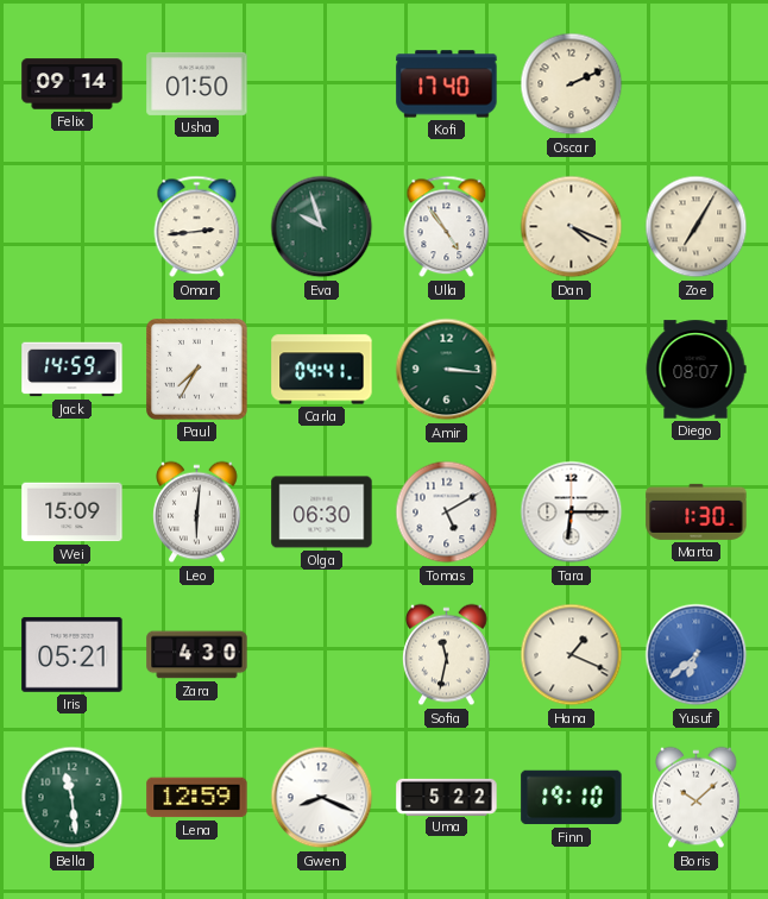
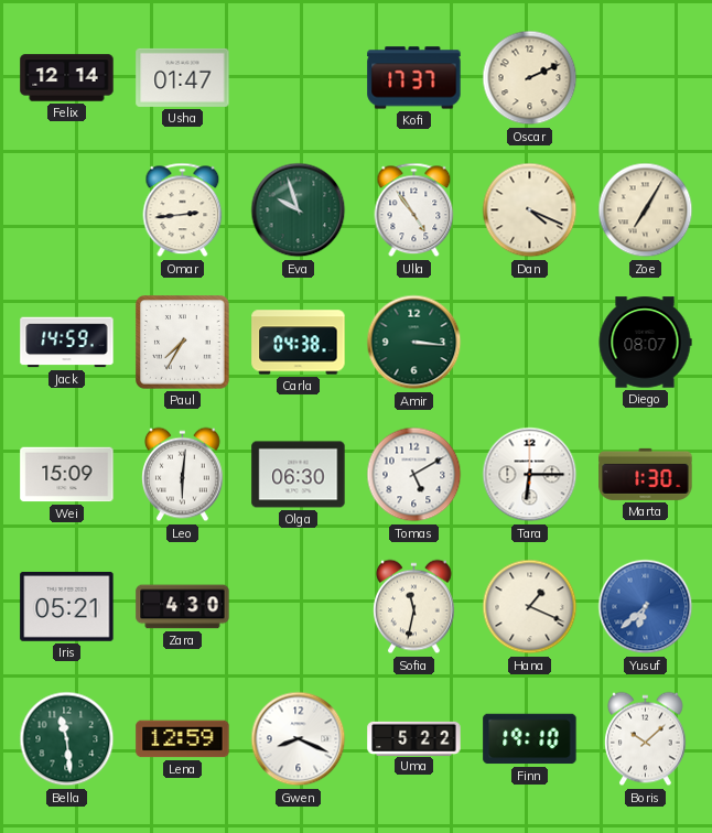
Felix: 09:14 -> 12:14 (67, 78)
Usha: 01:50 -> 01:47 (183, 77)
Kofi: 17:40 -> 17:37 (414, 78)
Carla: 04:41 -> 04:38 (299, 343)
